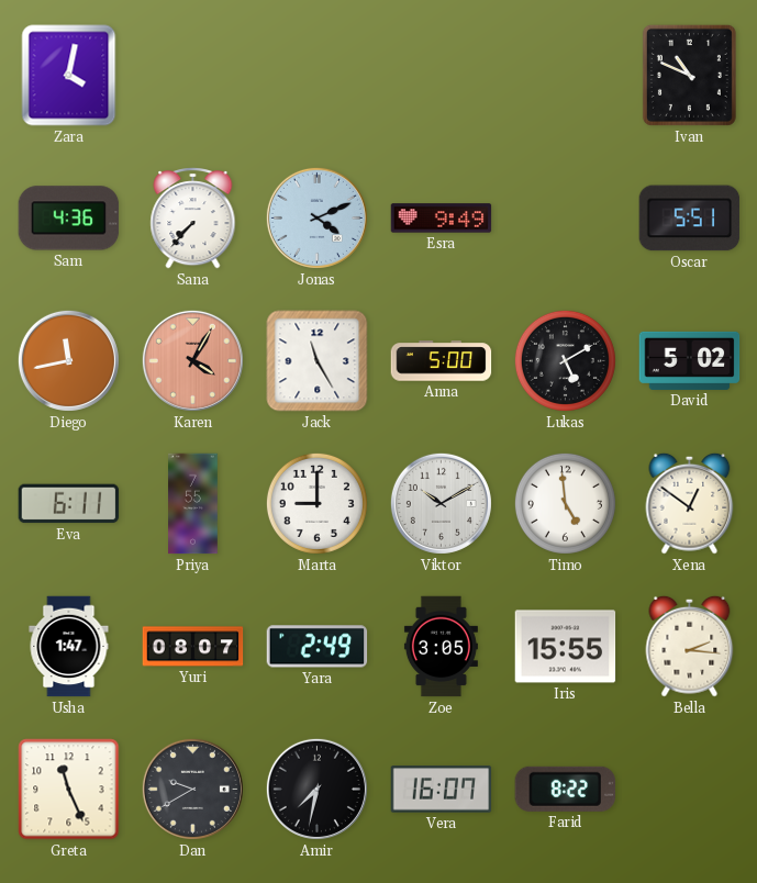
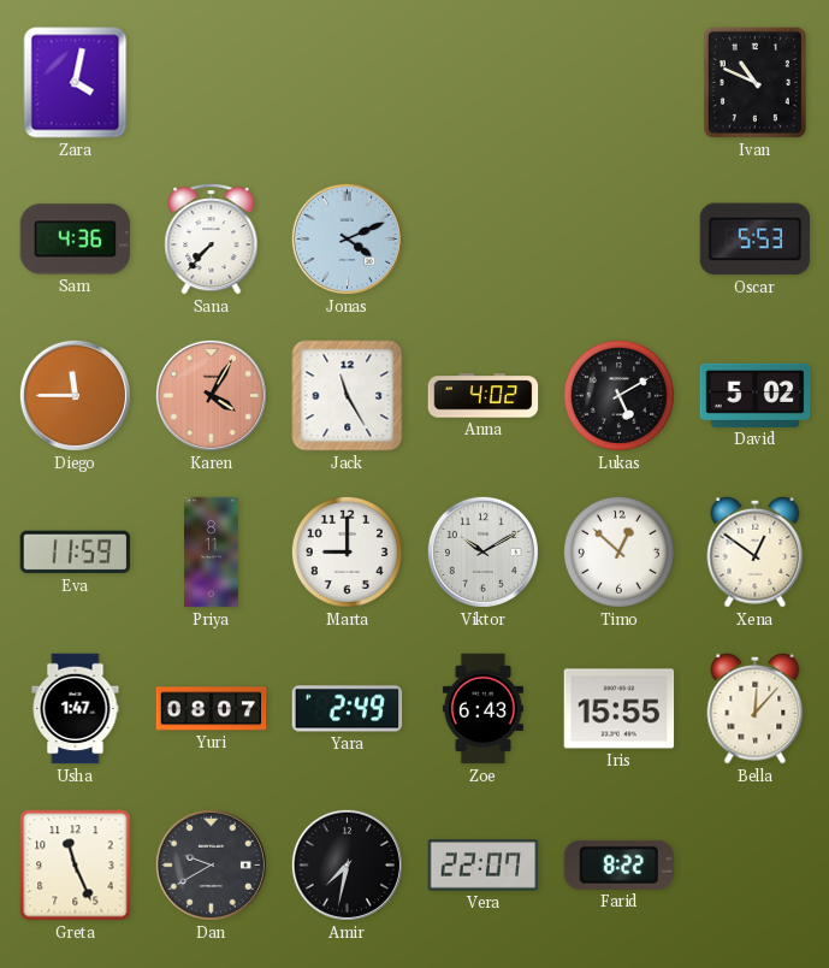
Esra: 9:49 -> none (442, 219)
Oscar: 5:51 -> 5:53 (756, 240)
Diego: 11:43 -> 11:45 (75, 395)
Anna: 5:00 -> 4:02 (484, 396)
Eva: 6:11 -> 11:59 (76, 553)
Priya: 7:55 -> 8:11 (212, 553)
Timo: 4:59 -> 12:52 (618, 551)
Zoe: 3:05 -> 6:43 (482, 709)
Bella: 2:16 -> 12:07 (756, 708)
Vera: 16:07 -> 22:07 (484, 866)
